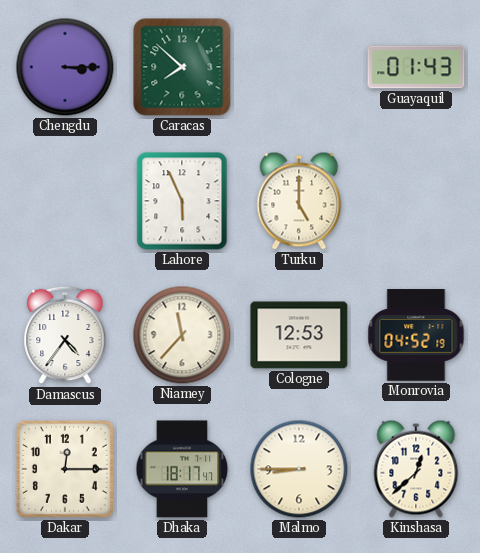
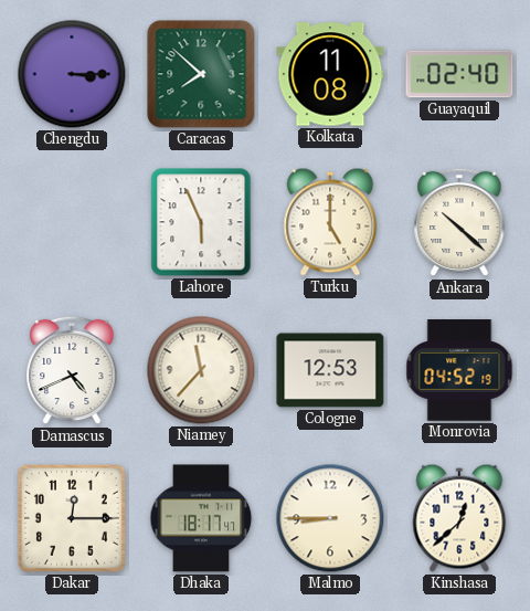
Kolkata: none -> 11:08 (330, 74)
Guayaquil: 01:43 -> 02:40 (459, 74)
Ankara: none -> 10:22 (459, 222)
Damascus: 4:36 -> 4:41 (72, 370)
